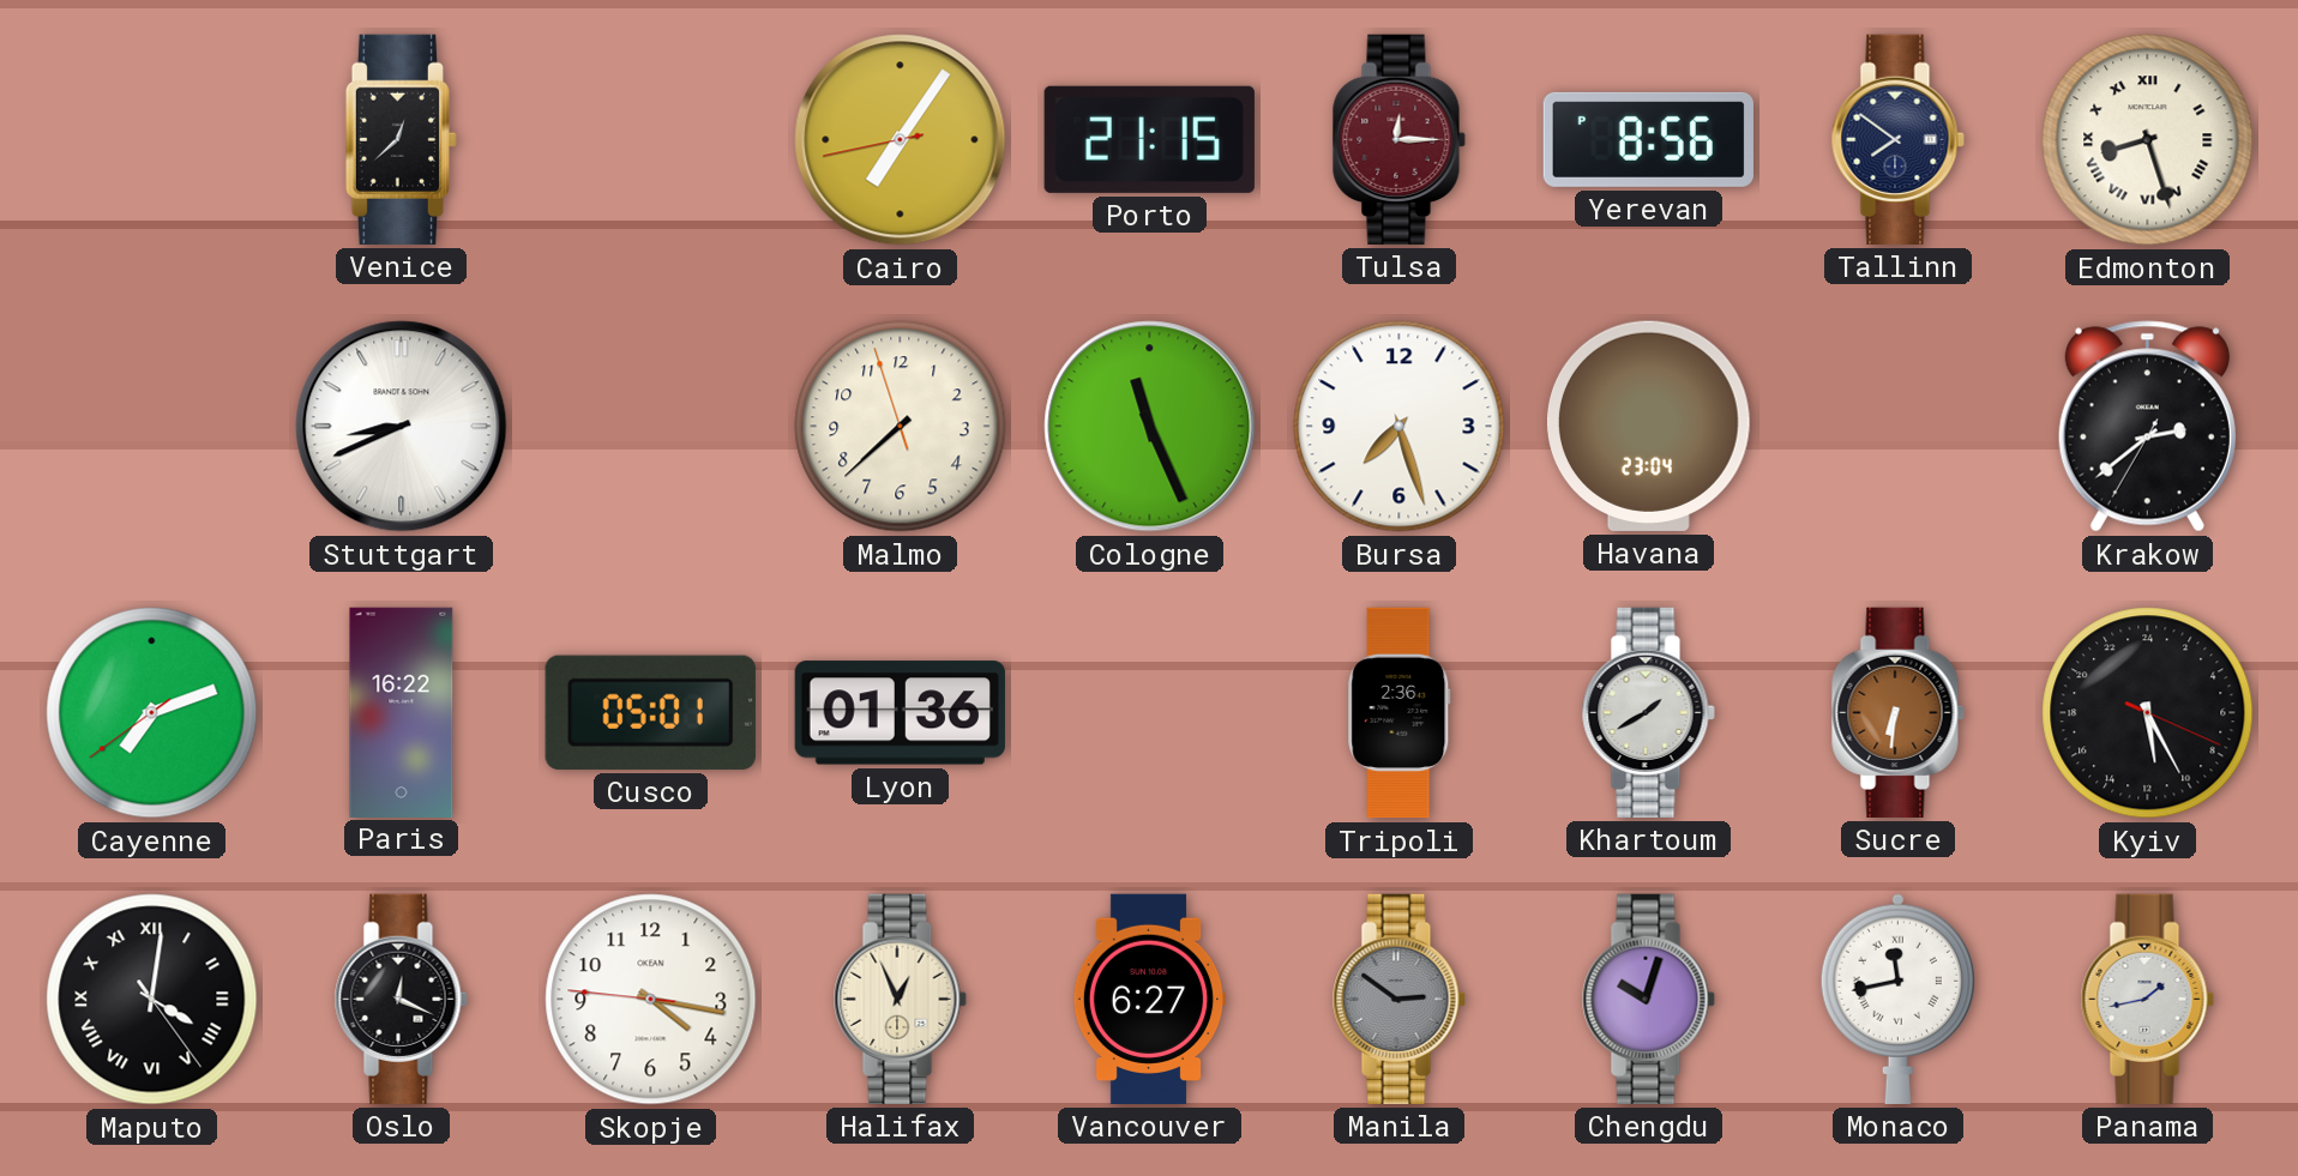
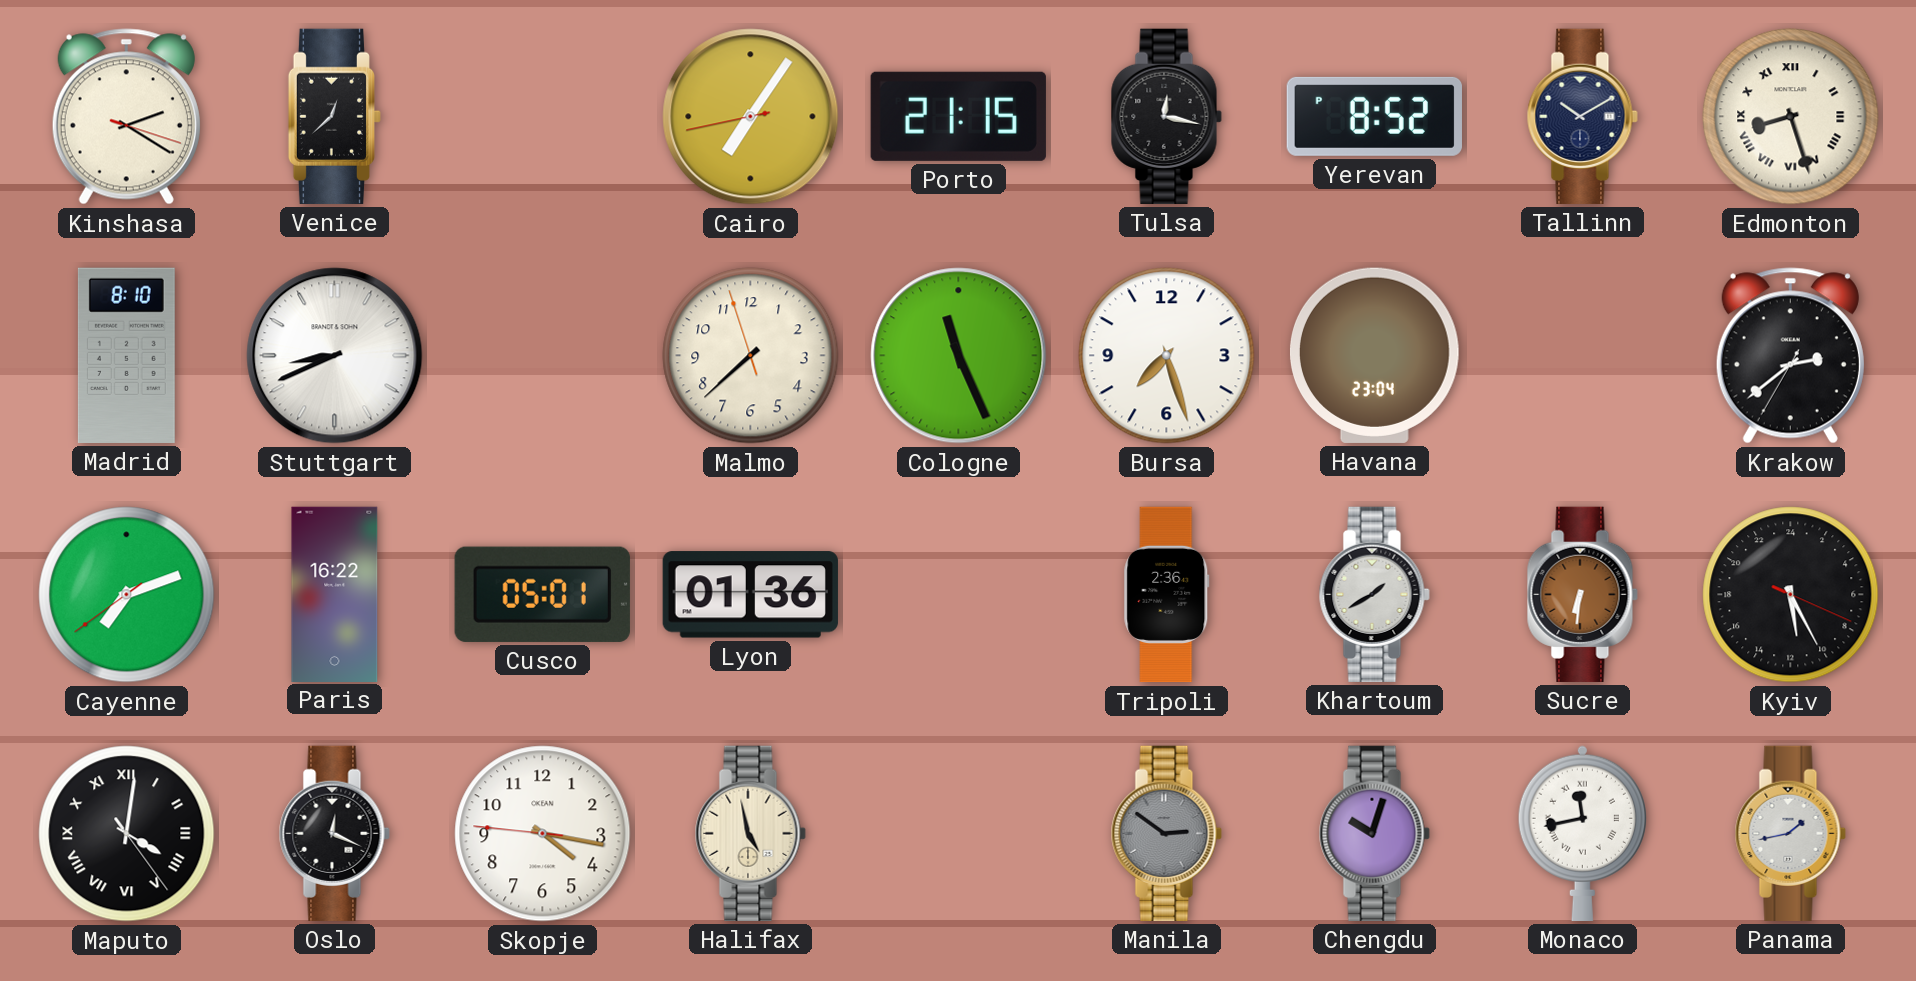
Kinshasa: none -> 2:20 (126, 117)
Tulsa: 12:15 -> 12:17 (1166, 116)
Tulsa dial: burgundy -> black (1166, 116)
Yerevan: 8:56 -> 8:52 (1374, 116)
Tallinn: 7:51 -> 10:10 (1582, 116)
Madrid: none -> 8:10 (126, 355)
Halifax: 12:56 -> 4:58 (750, 833)
Vancouver: 6:27 -> none (1149, 999)
